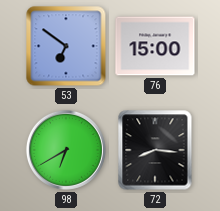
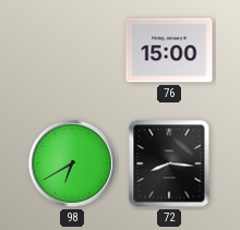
53: 6:51 -> none (66, 46)
